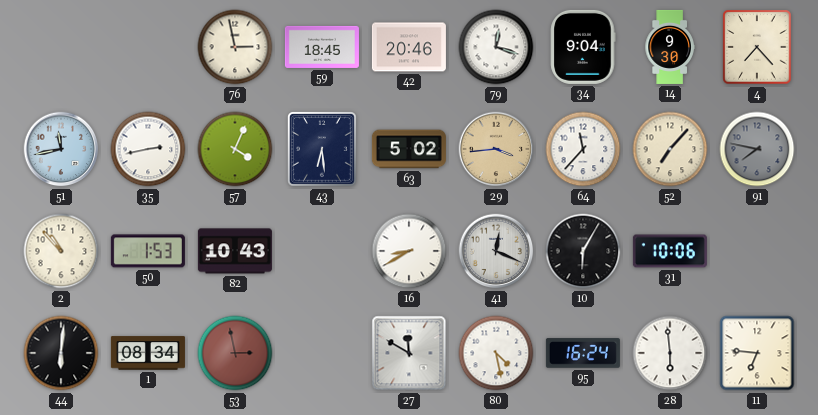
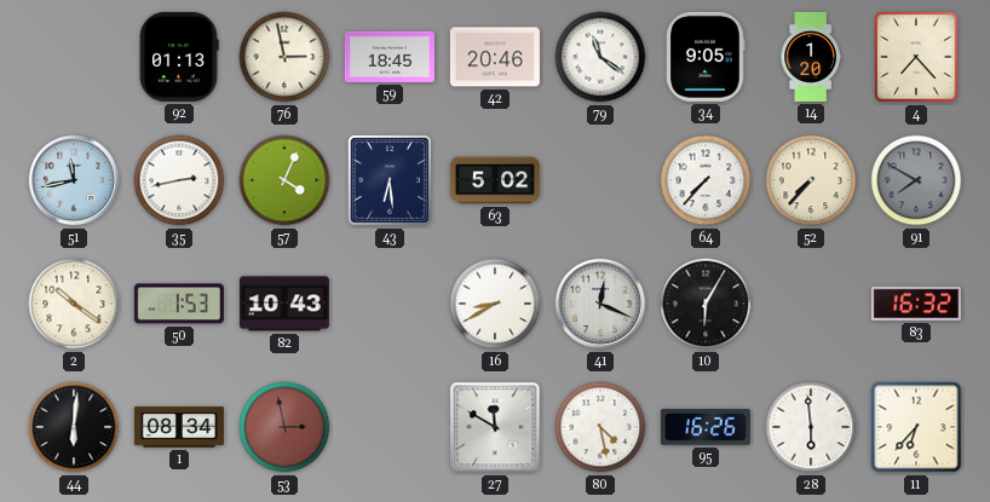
92: none -> 01:13 (179, 57)
79: 12:18 -> 11:21 (600, 57)
34: 9:04 -> 9:05 (706, 57)
14: 9:30 -> 1:20 (811, 57)
29: 3:44 -> none (496, 149)
64: 11:37 -> 7:37 (706, 180)
52: 7:07 -> 7:37 (811, 180)
91: 7:47 -> 7:50 (916, 180)
2: 10:53 -> 10:21 (74, 304)
31: 10:06 -> none (670, 251)
83: none -> 16:32 (916, 304)
95: 16:24 -> 16:26 (706, 427)
11: 6:46 -> 6:37 (916, 427)
